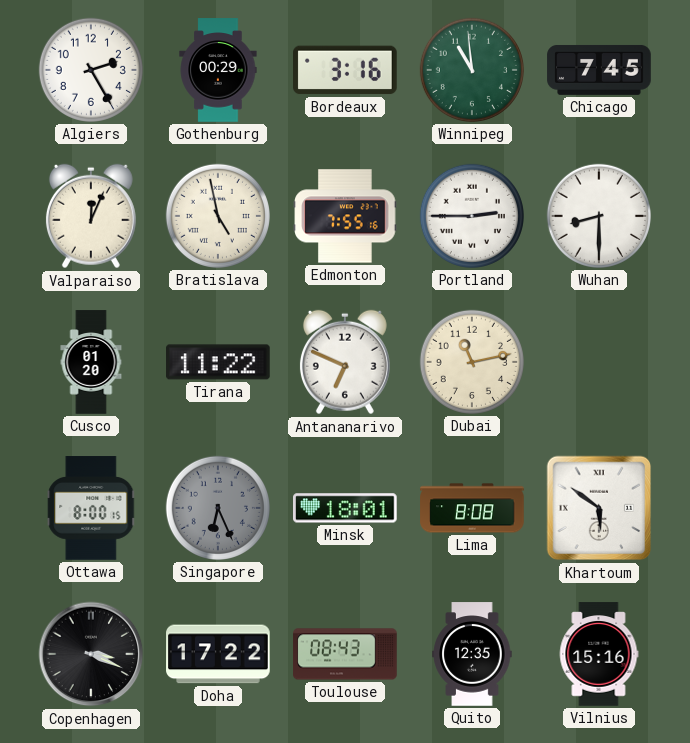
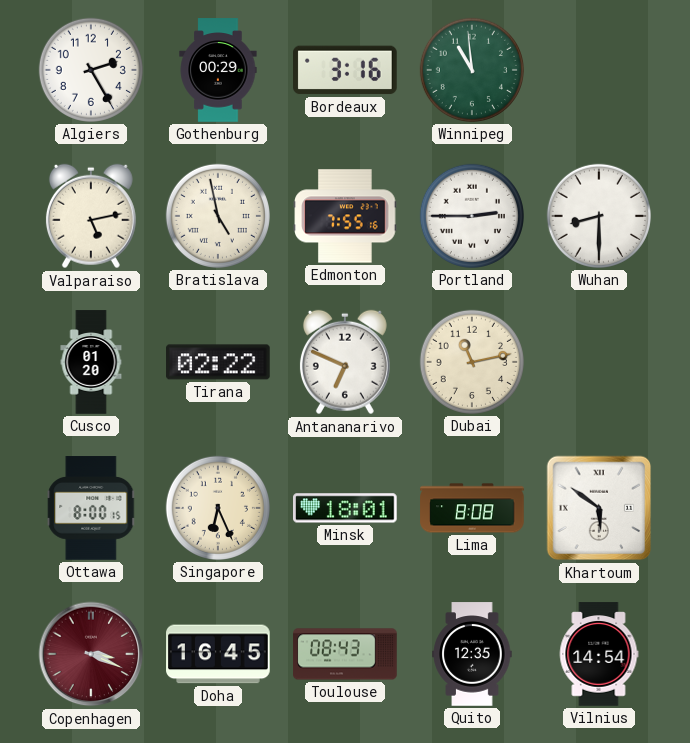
Chicago: 7:45 -> none (599, 70)
Valparaiso: 12:04 -> 5:13 (91, 216)
Tirana: 11:22 -> 02:22 (218, 362)
Singapore dial: grey -> cream (218, 508)
Copenhagen dial: black -> burgundy (91, 654)
Doha: 17:22 -> 16:45 (218, 654)
Vilnius: 15:16 -> 14:54 (599, 654)
